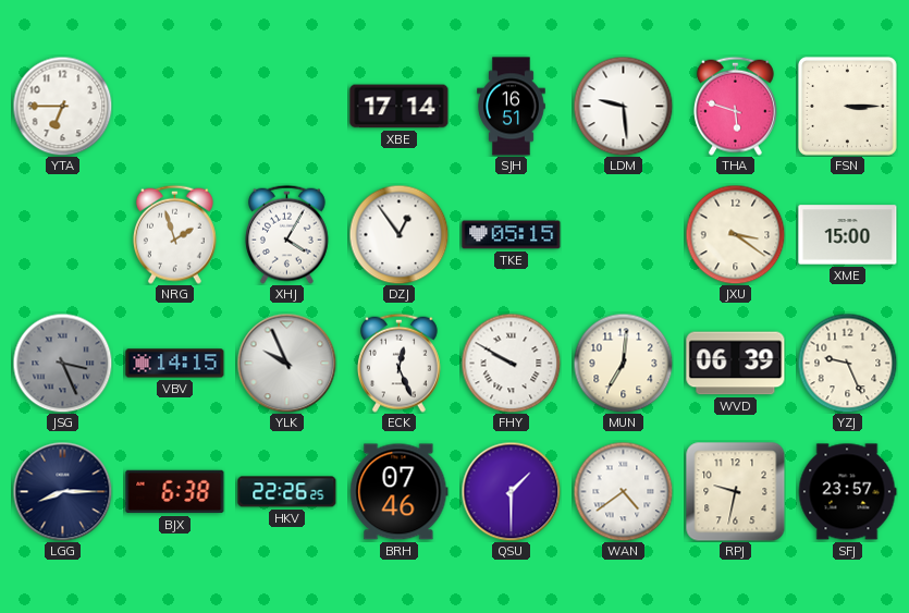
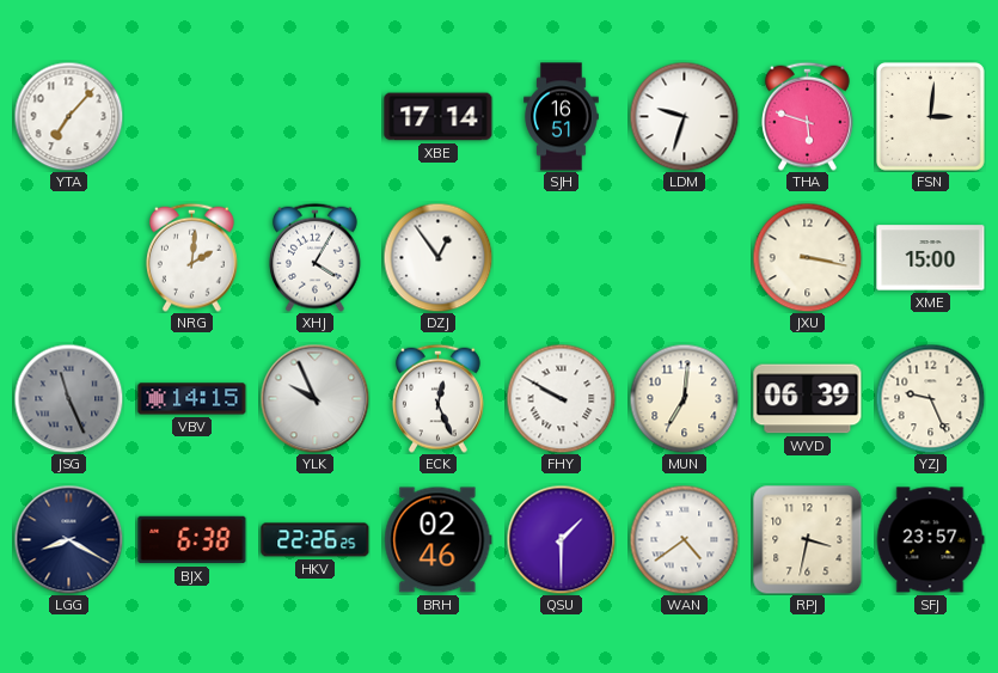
YTA: 6:45 -> 7:07 (68, 116)
LDM: 9:29 -> 9:33 (684, 116)
FSN: 3:15 -> 3:01 (930, 116)
NRG: 1:57 -> 2:01 (191, 257)
TKE: 05:15 -> none (512, 235)
JXU: 3:21 -> 3:17 (807, 257)
JSG: 3:26 -> 11:26 (68, 398)
LGG: 8:15 -> 8:20 (68, 539)
BRH: 07:46 -> 02:46 (439, 540)
RPJ: 9:32 -> 3:32 (808, 540)
